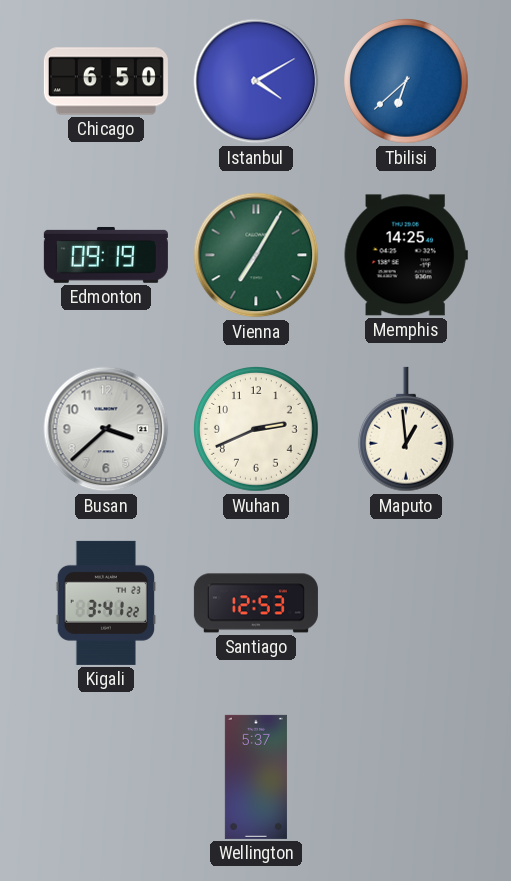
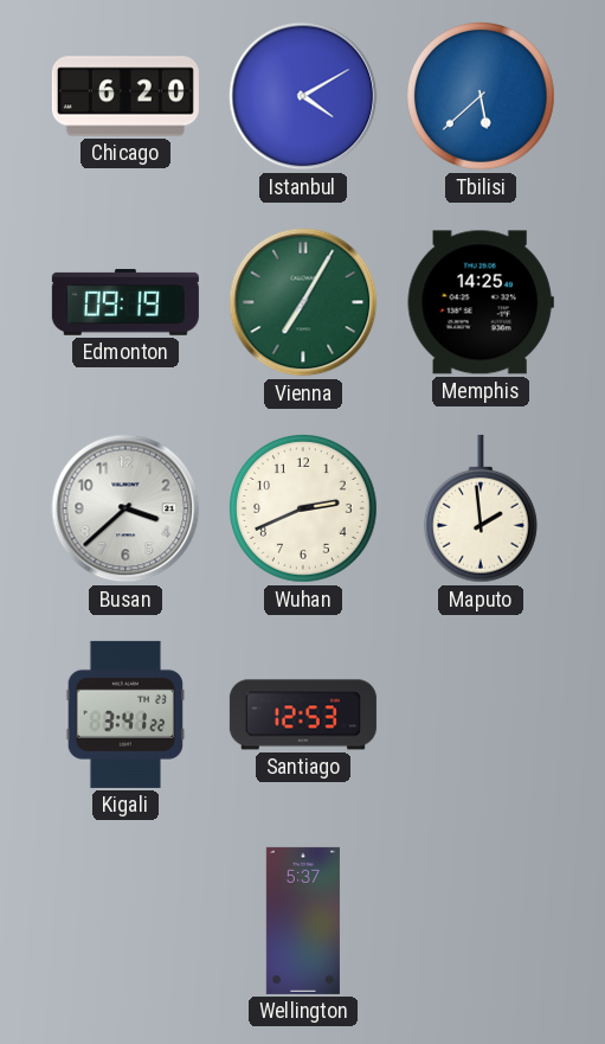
Chicago: 6:50 -> 6:20 (125, 96)
Tbilisi: 6:38 -> 5:38 (482, 97)
Maputo: 12:59 -> 1:59 (481, 508)
